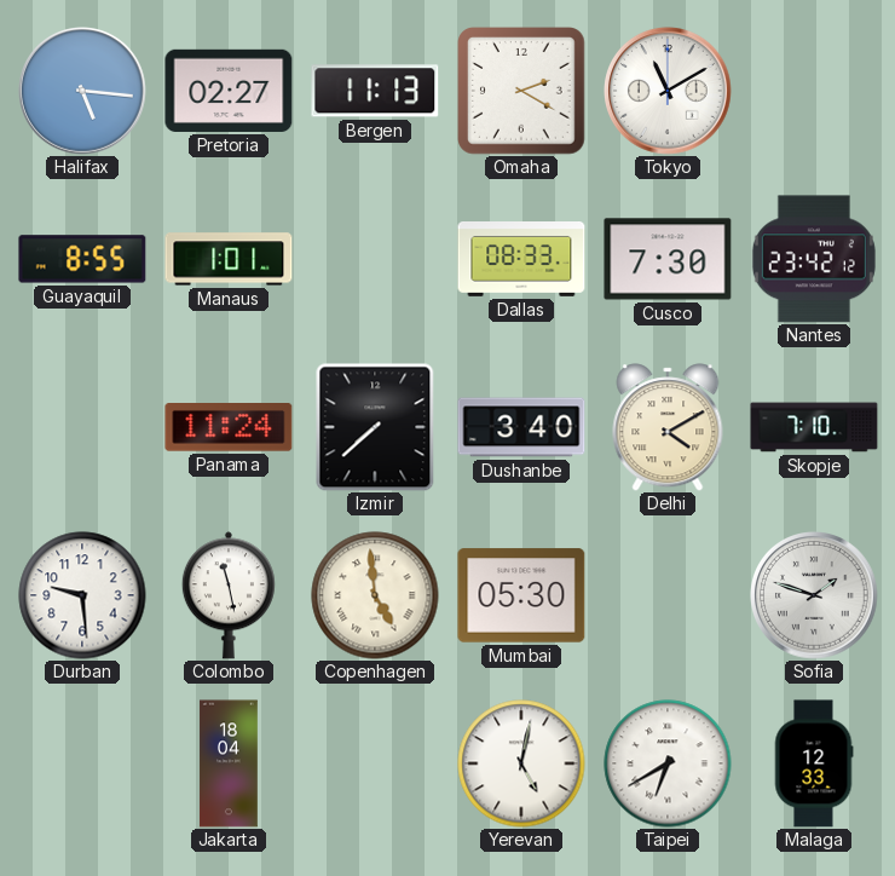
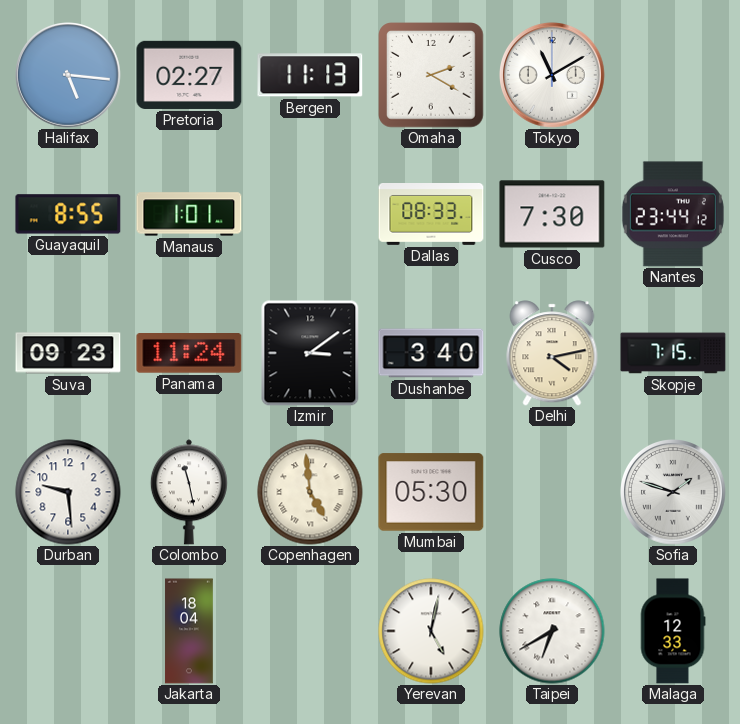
Nantes: 23:42 -> 23:44 (673, 214)
Suva: none -> 09:23 (68, 353)
Izmir: 7:38 -> 3:09 (310, 353)
Delhi: 4:10 -> 4:13 (552, 353)
Skopje: 7:10 -> 7:15 (673, 353)
